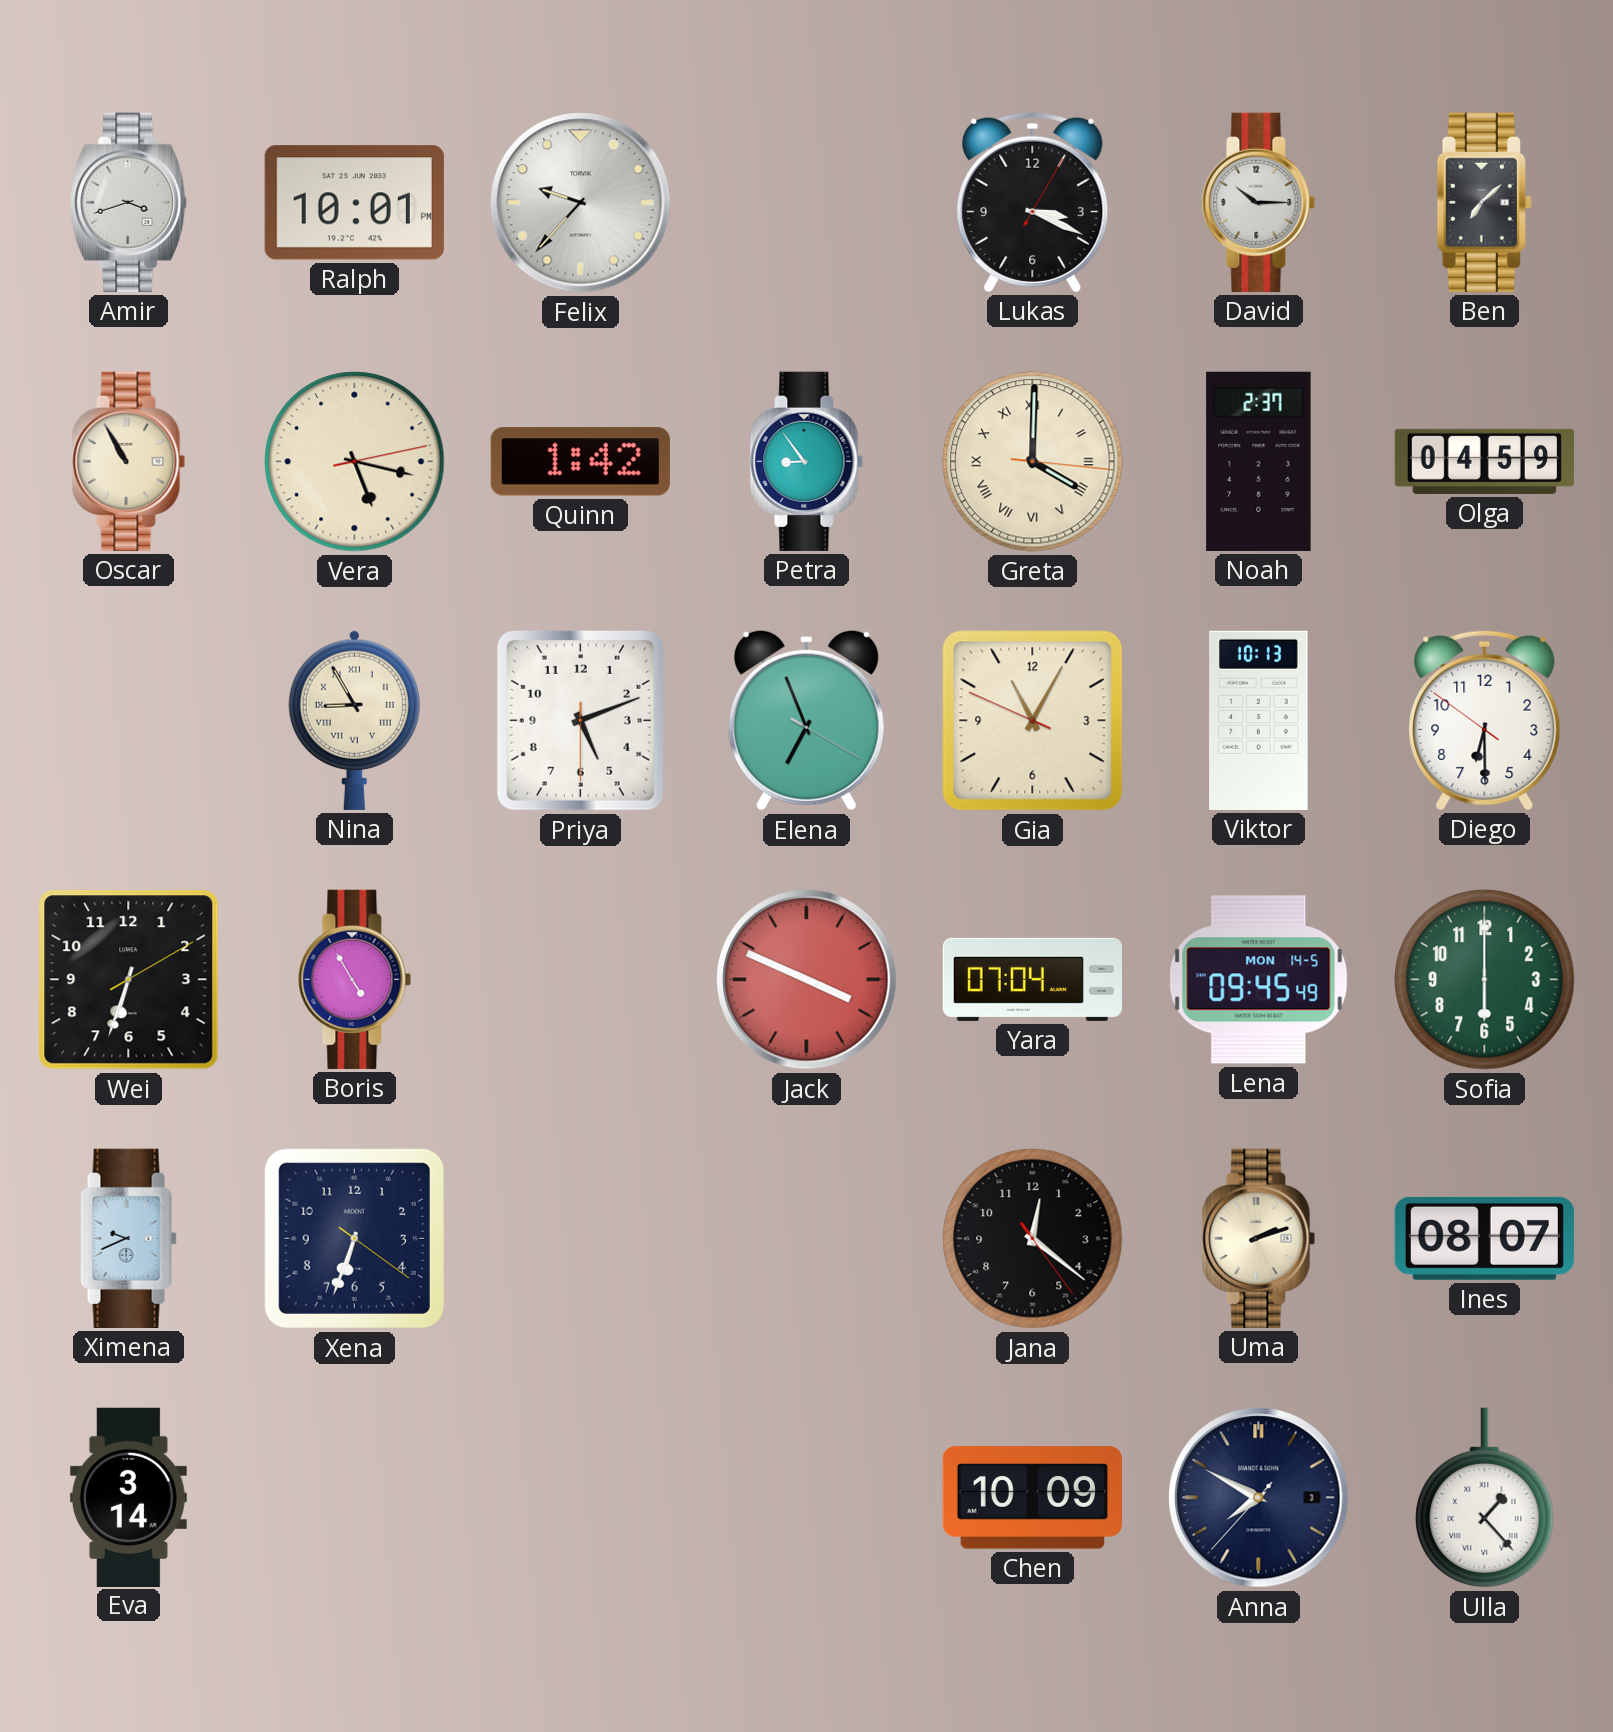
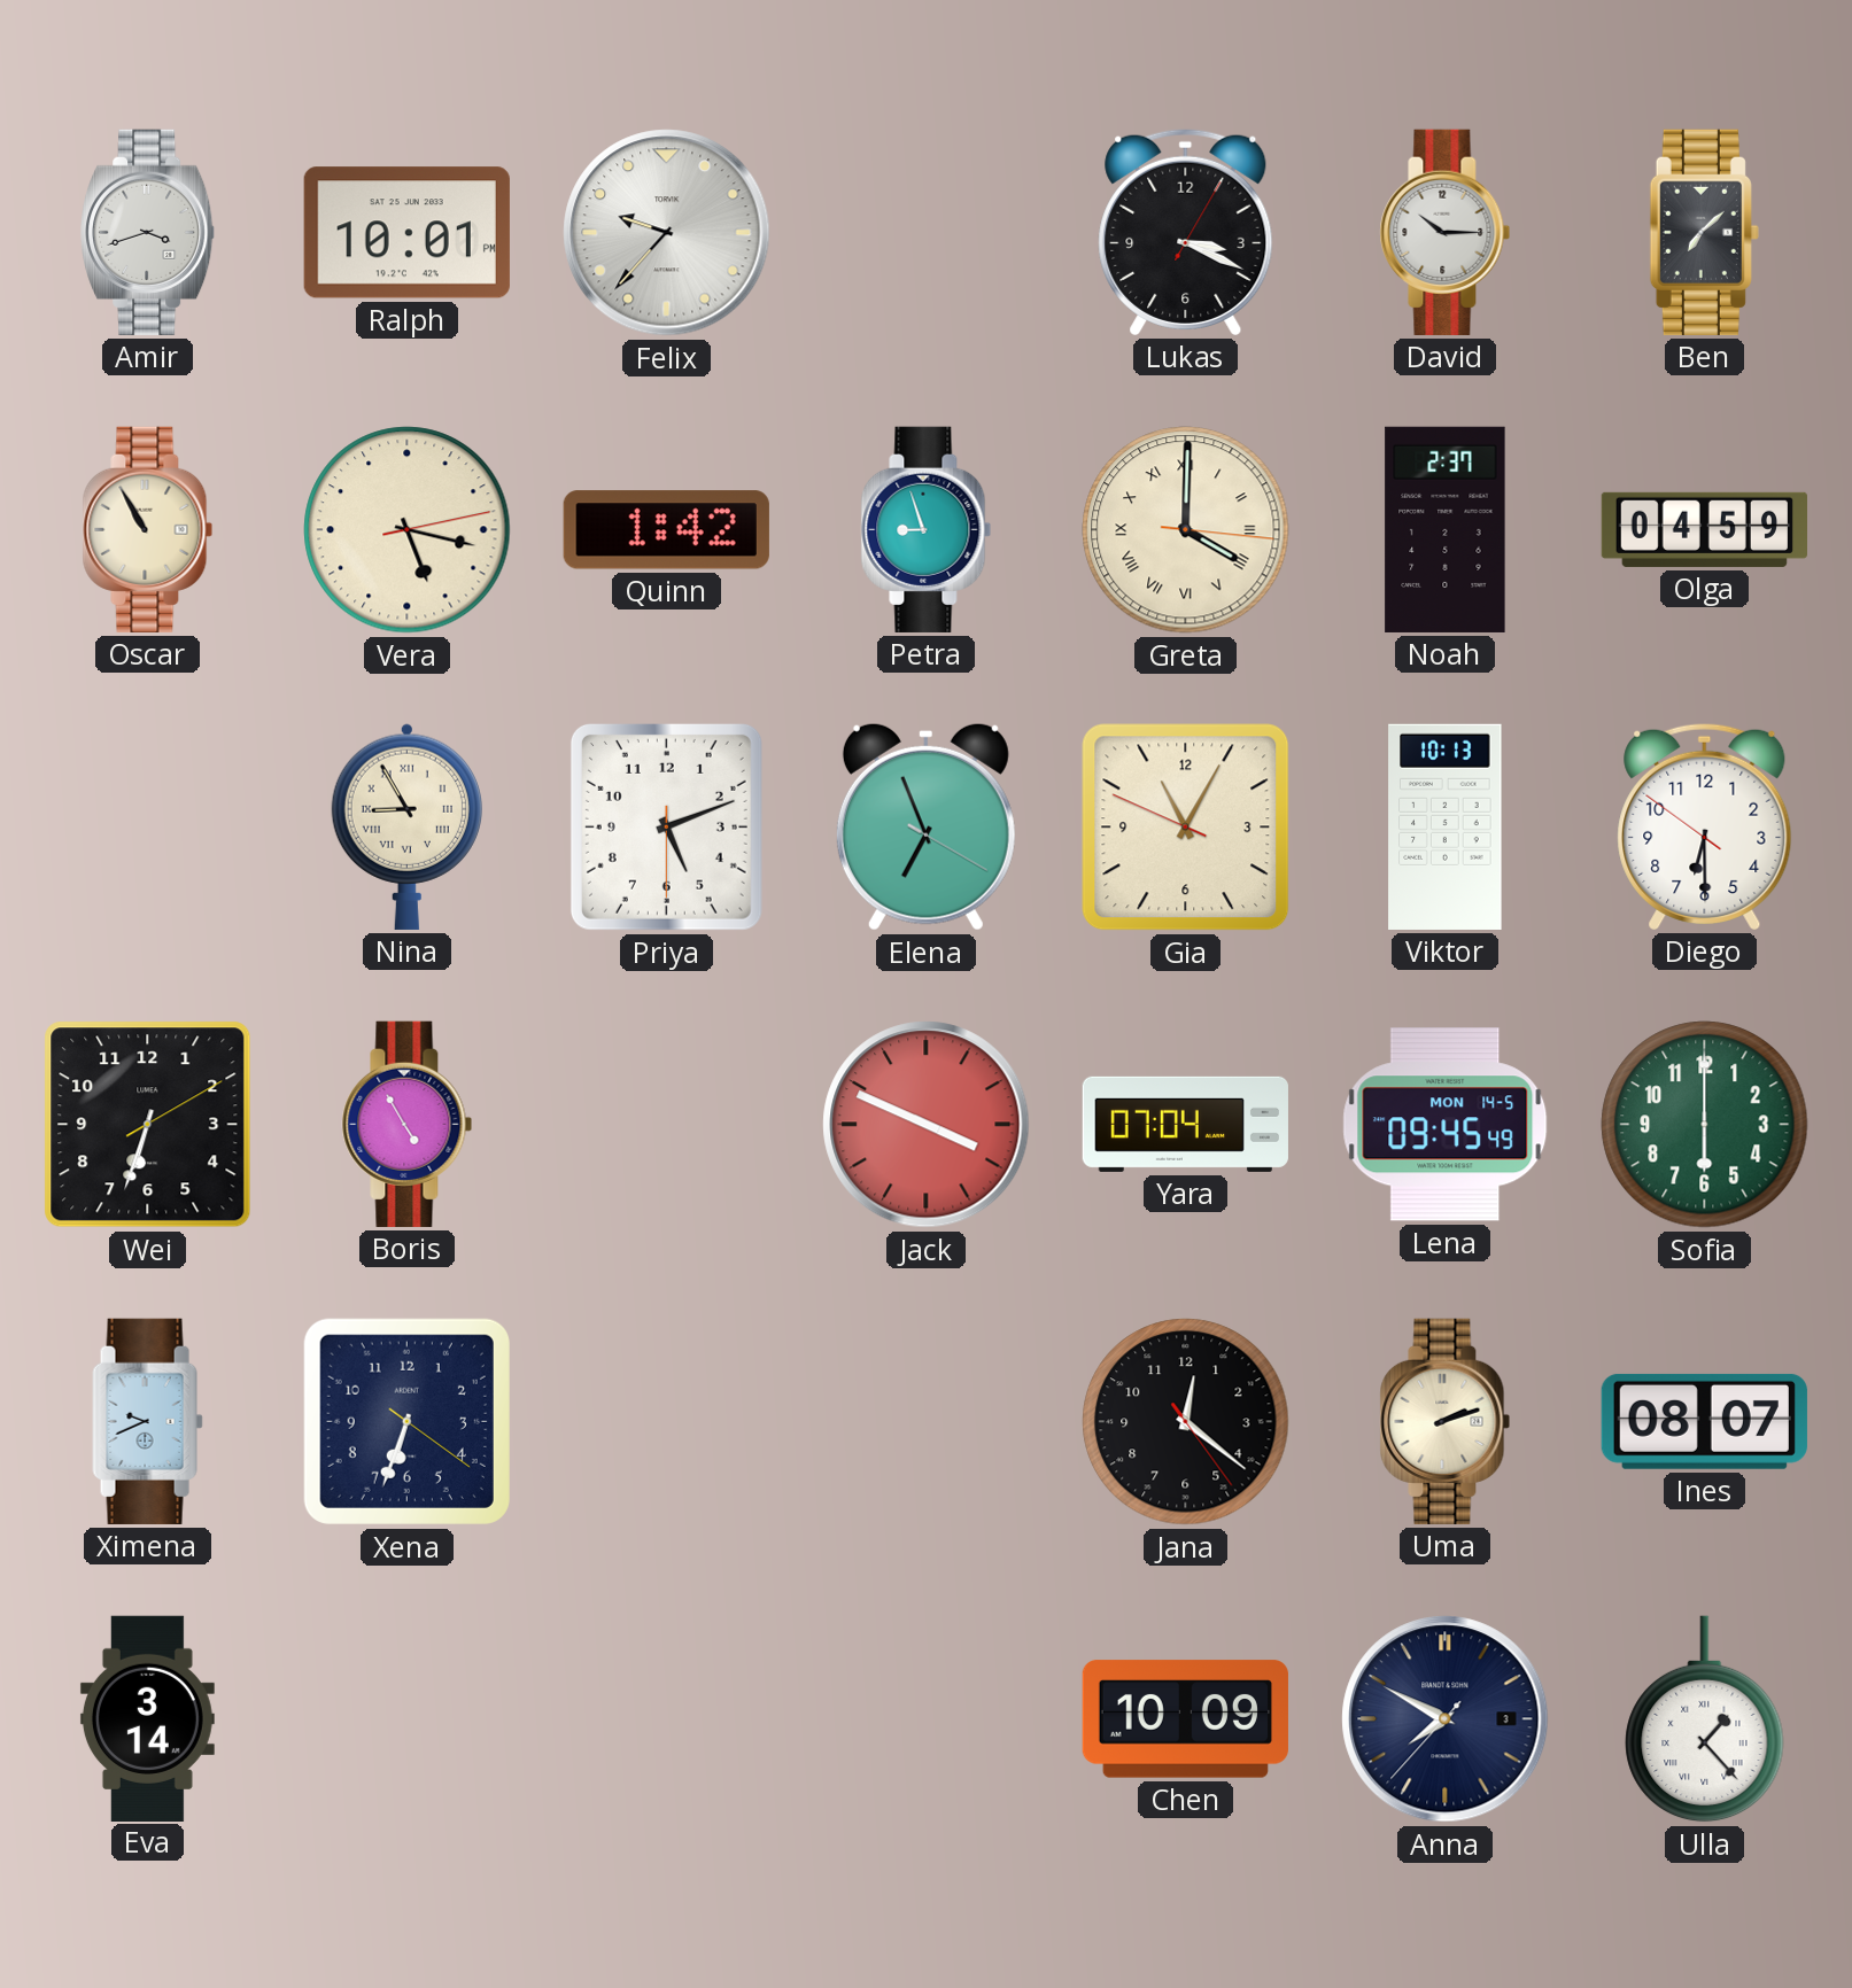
Petra: 8:54 -> 8:57 (927, 529)
